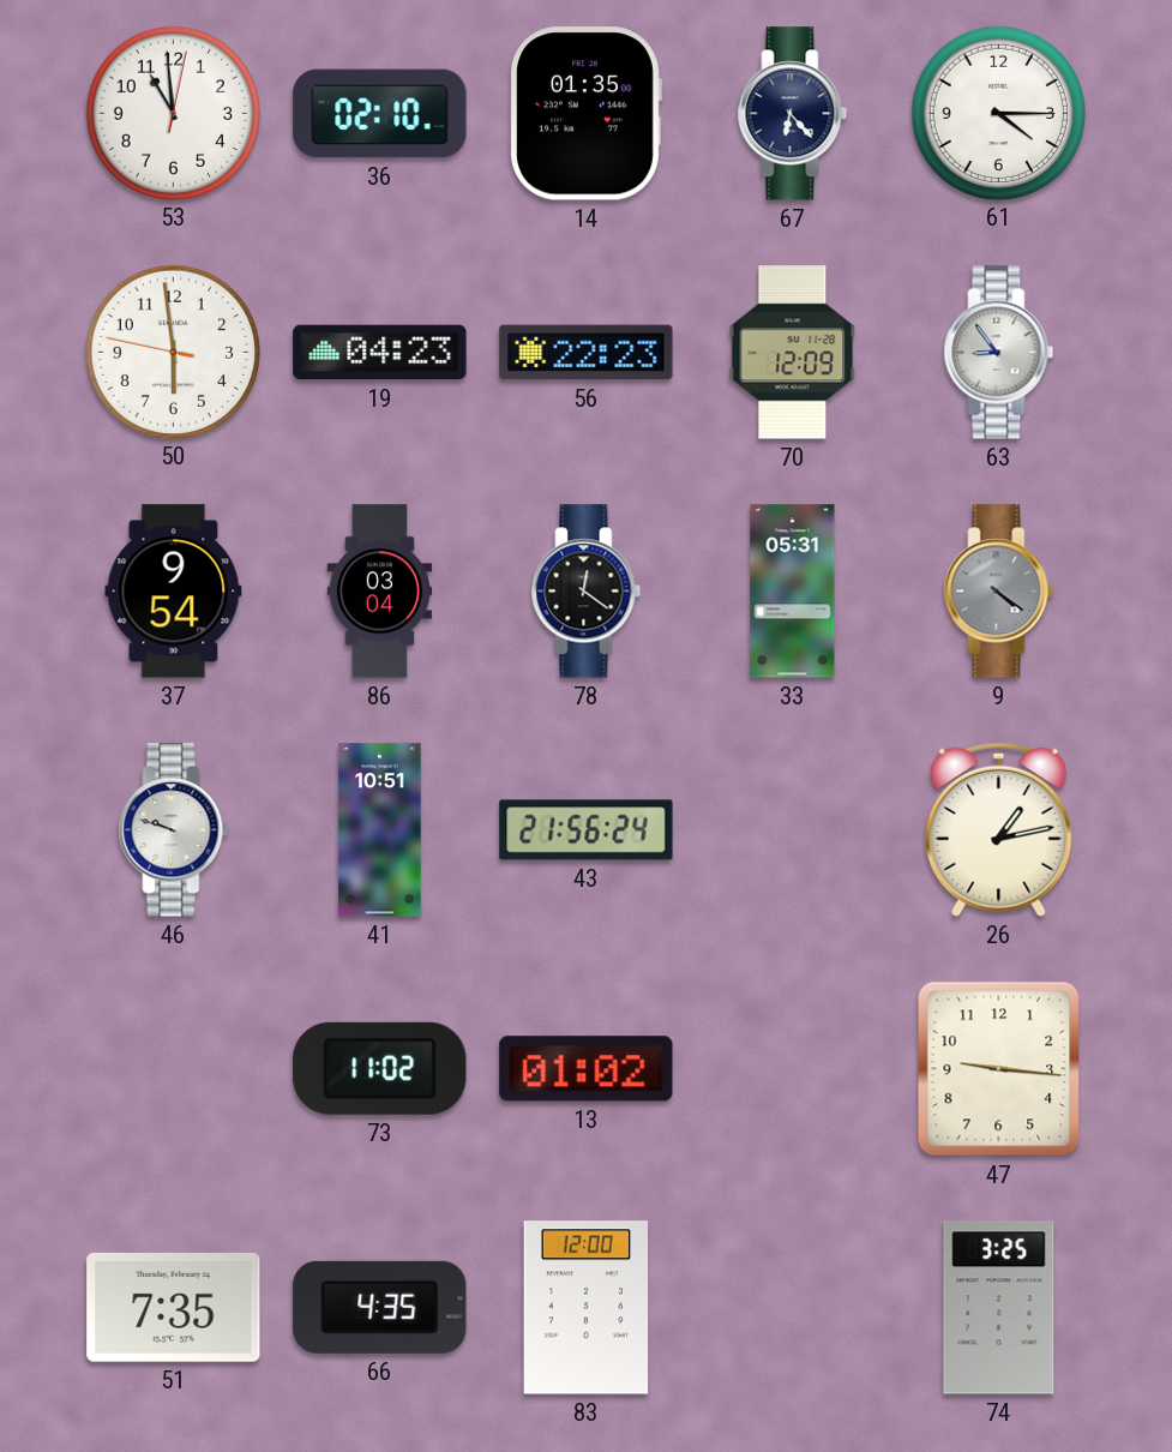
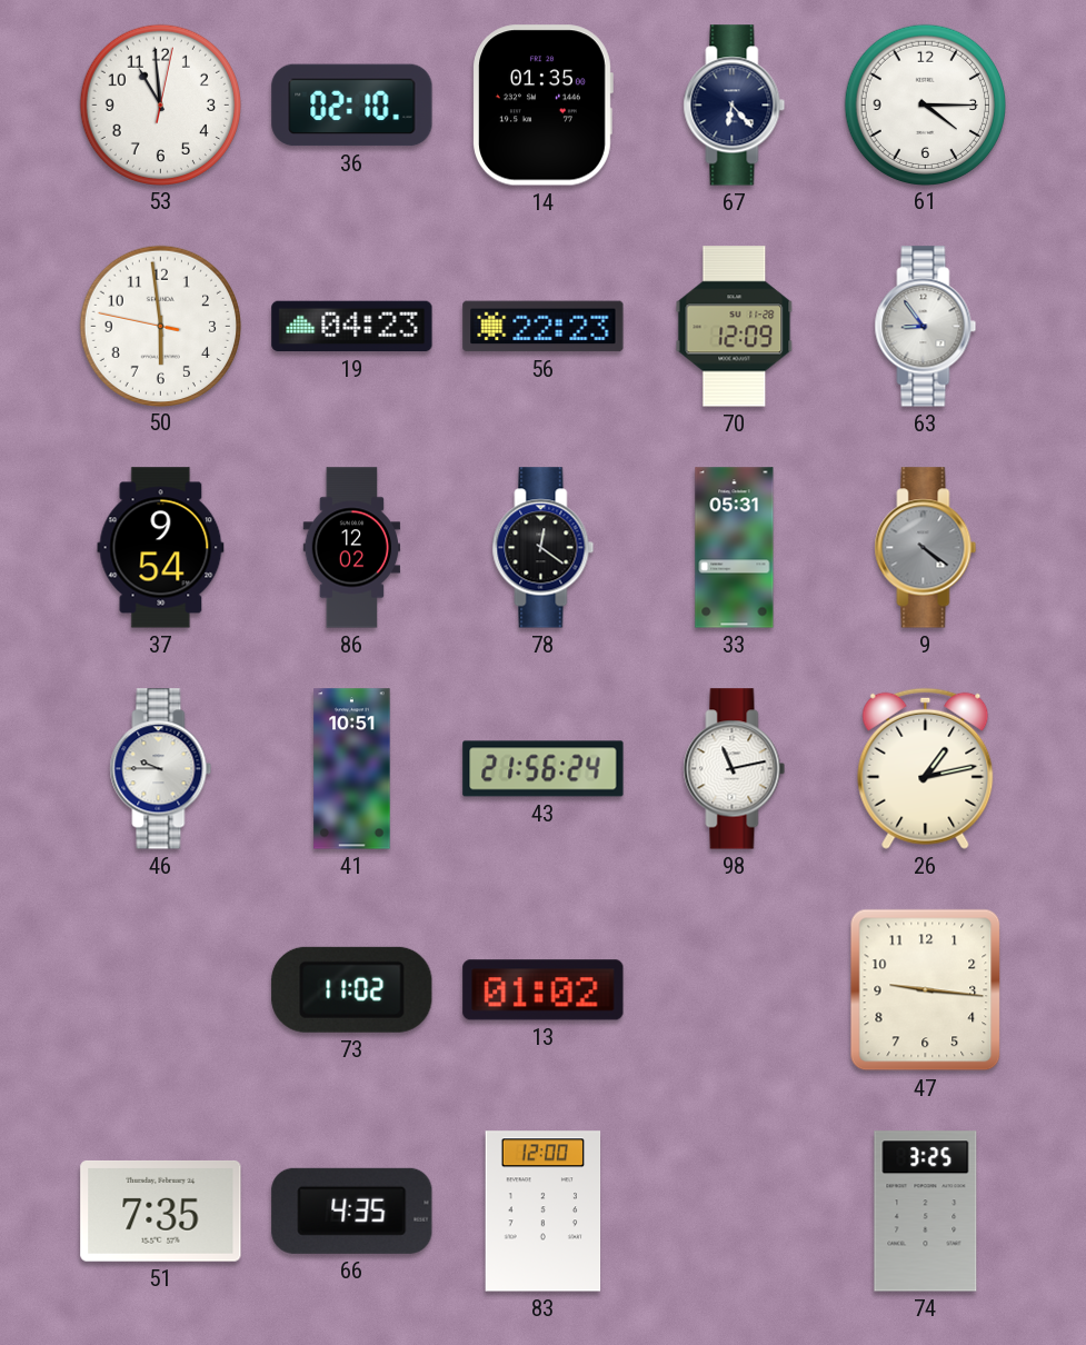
86: 03:04 -> 12:02 (352, 548)
46: 9:48 -> 9:45 (161, 769)
98: none -> 11:13 (735, 769)
